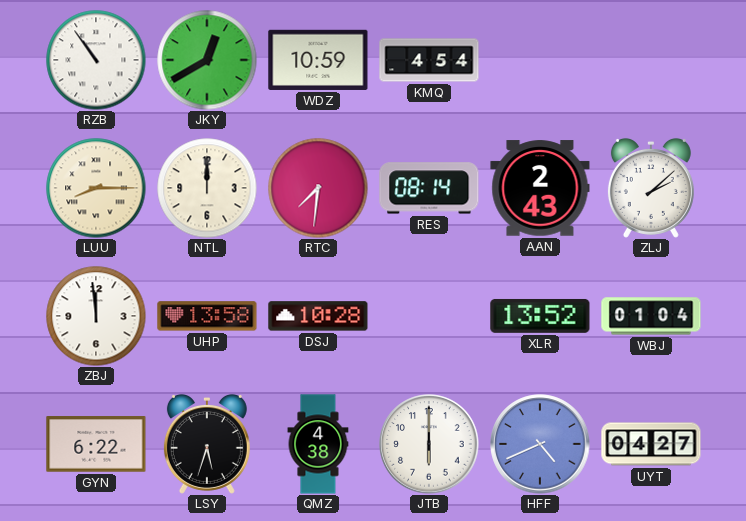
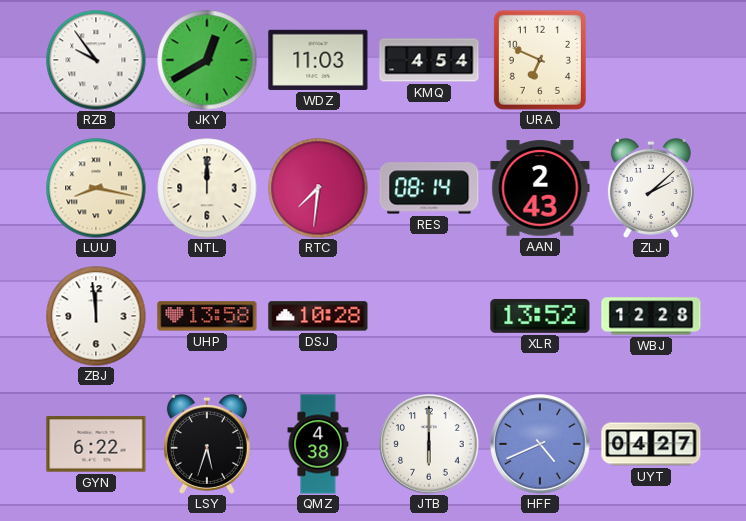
RZB: 10:54 -> 9:54 (96, 60)
WDZ: 10:59 -> 11:03 (318, 60)
URA: none -> 6:49 (540, 60)
LUU: 8:15 -> 8:17 (96, 188)
WBJ: 01:04 -> 12:28 (651, 316)
